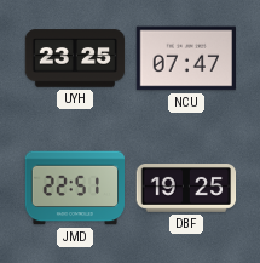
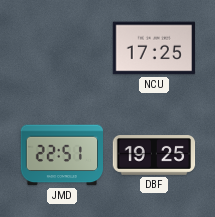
UYH: 23:25 -> none (75, 58)
NCU: 07:47 -> 17:25 (153, 48)
